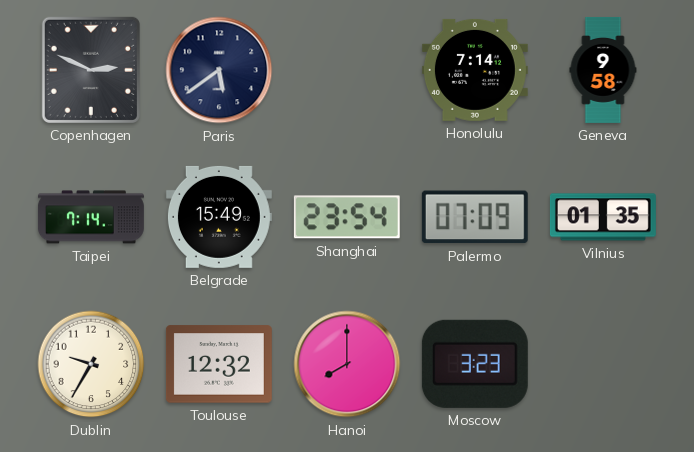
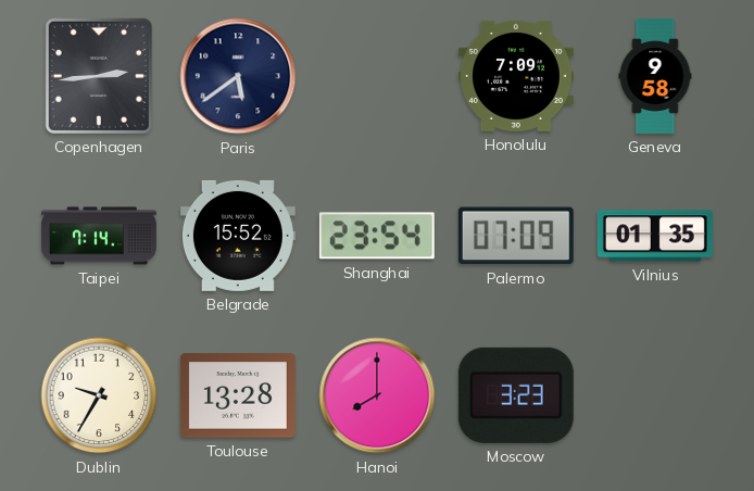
Copenhagen: 2:49 -> 2:44 (99, 76)
Honolulu: 7:14 -> 7:09 (516, 76)
Belgrade: 15:49 -> 15:52 (238, 236)
Toulouse: 12:32 -> 13:28 (238, 395)
